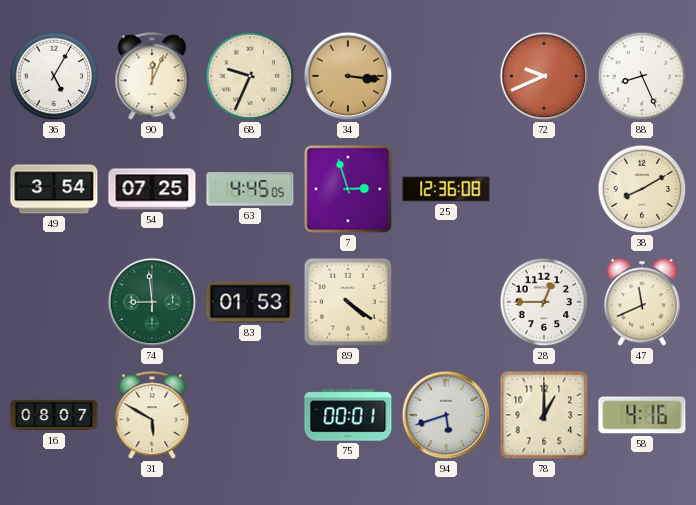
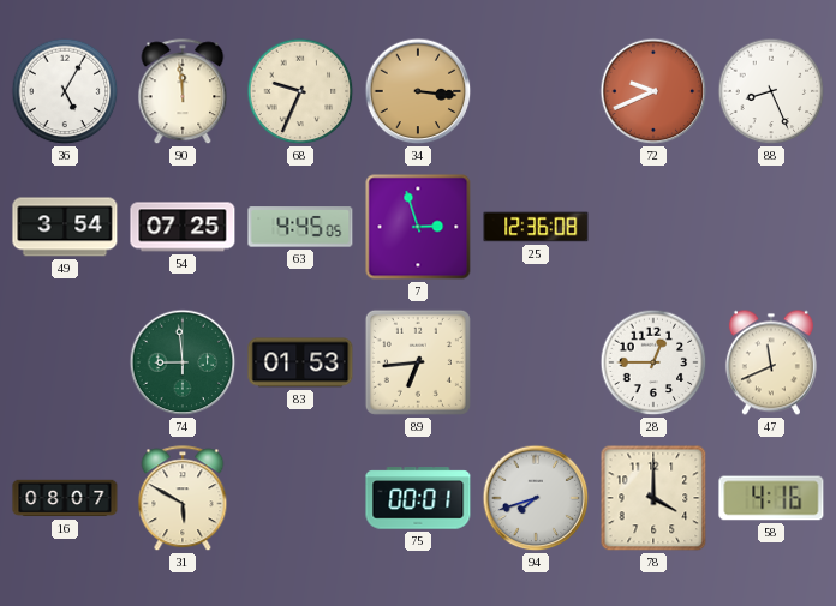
90: 12:04 -> 11:59 (183, 92)
38: 8:10 -> none (642, 189)
89: 4:21 -> 6:44 (418, 362)
94: 5:42 -> 7:42 (536, 498)
78: 1:00 -> 4:00 (653, 498)
